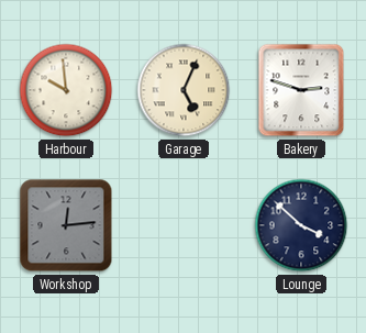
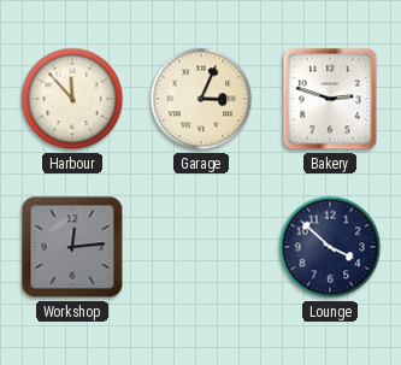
Harbour: 9:59 -> 11:53 (72, 99)
Garage: 5:04 -> 3:04 (201, 99)
